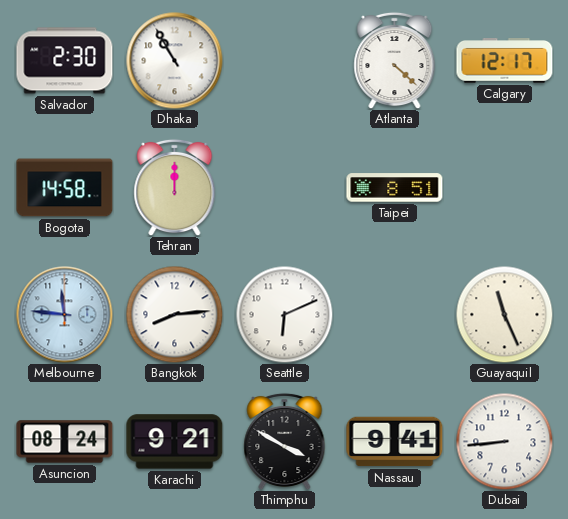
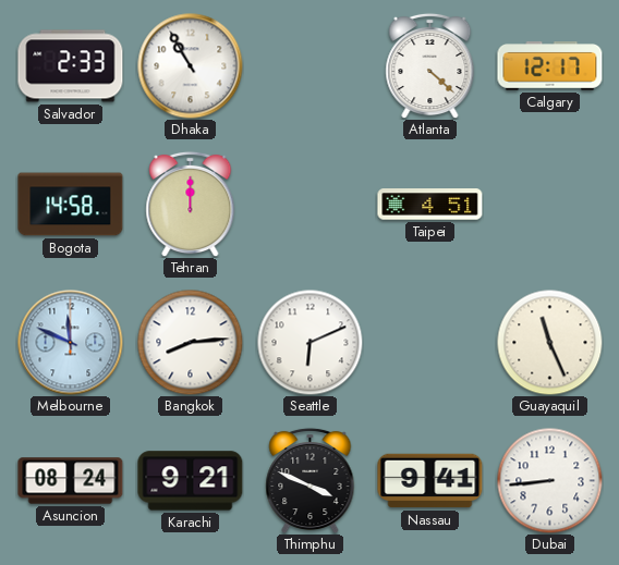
Salvador: 2:30 -> 2:33 (71, 66)
Taipei: 8:51 -> 4:51 (430, 205)
Melbourne: 11:46 -> 11:49 (71, 343)
Thimphu: 3:50 -> 3:49 (311, 480)
